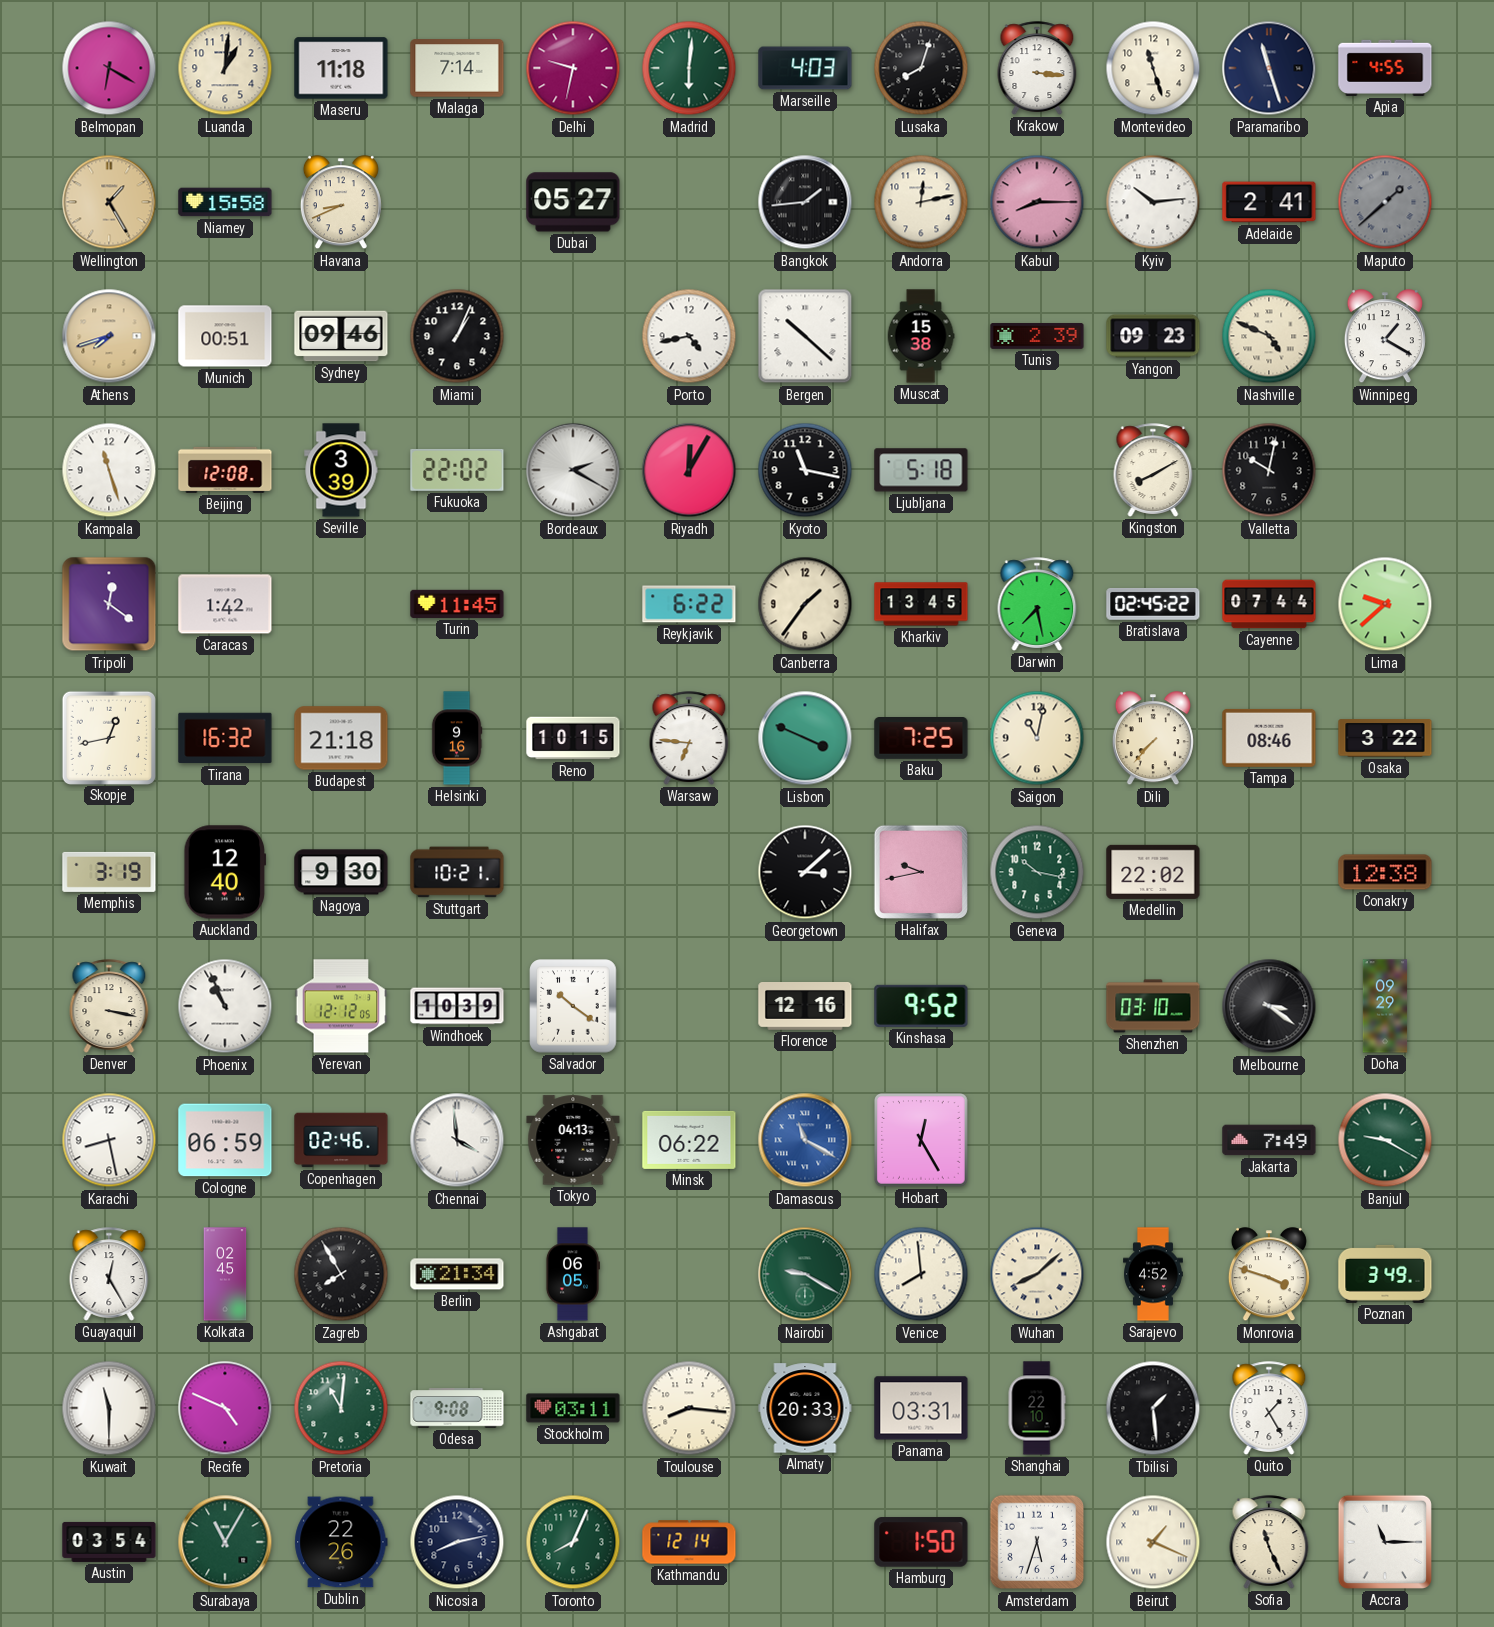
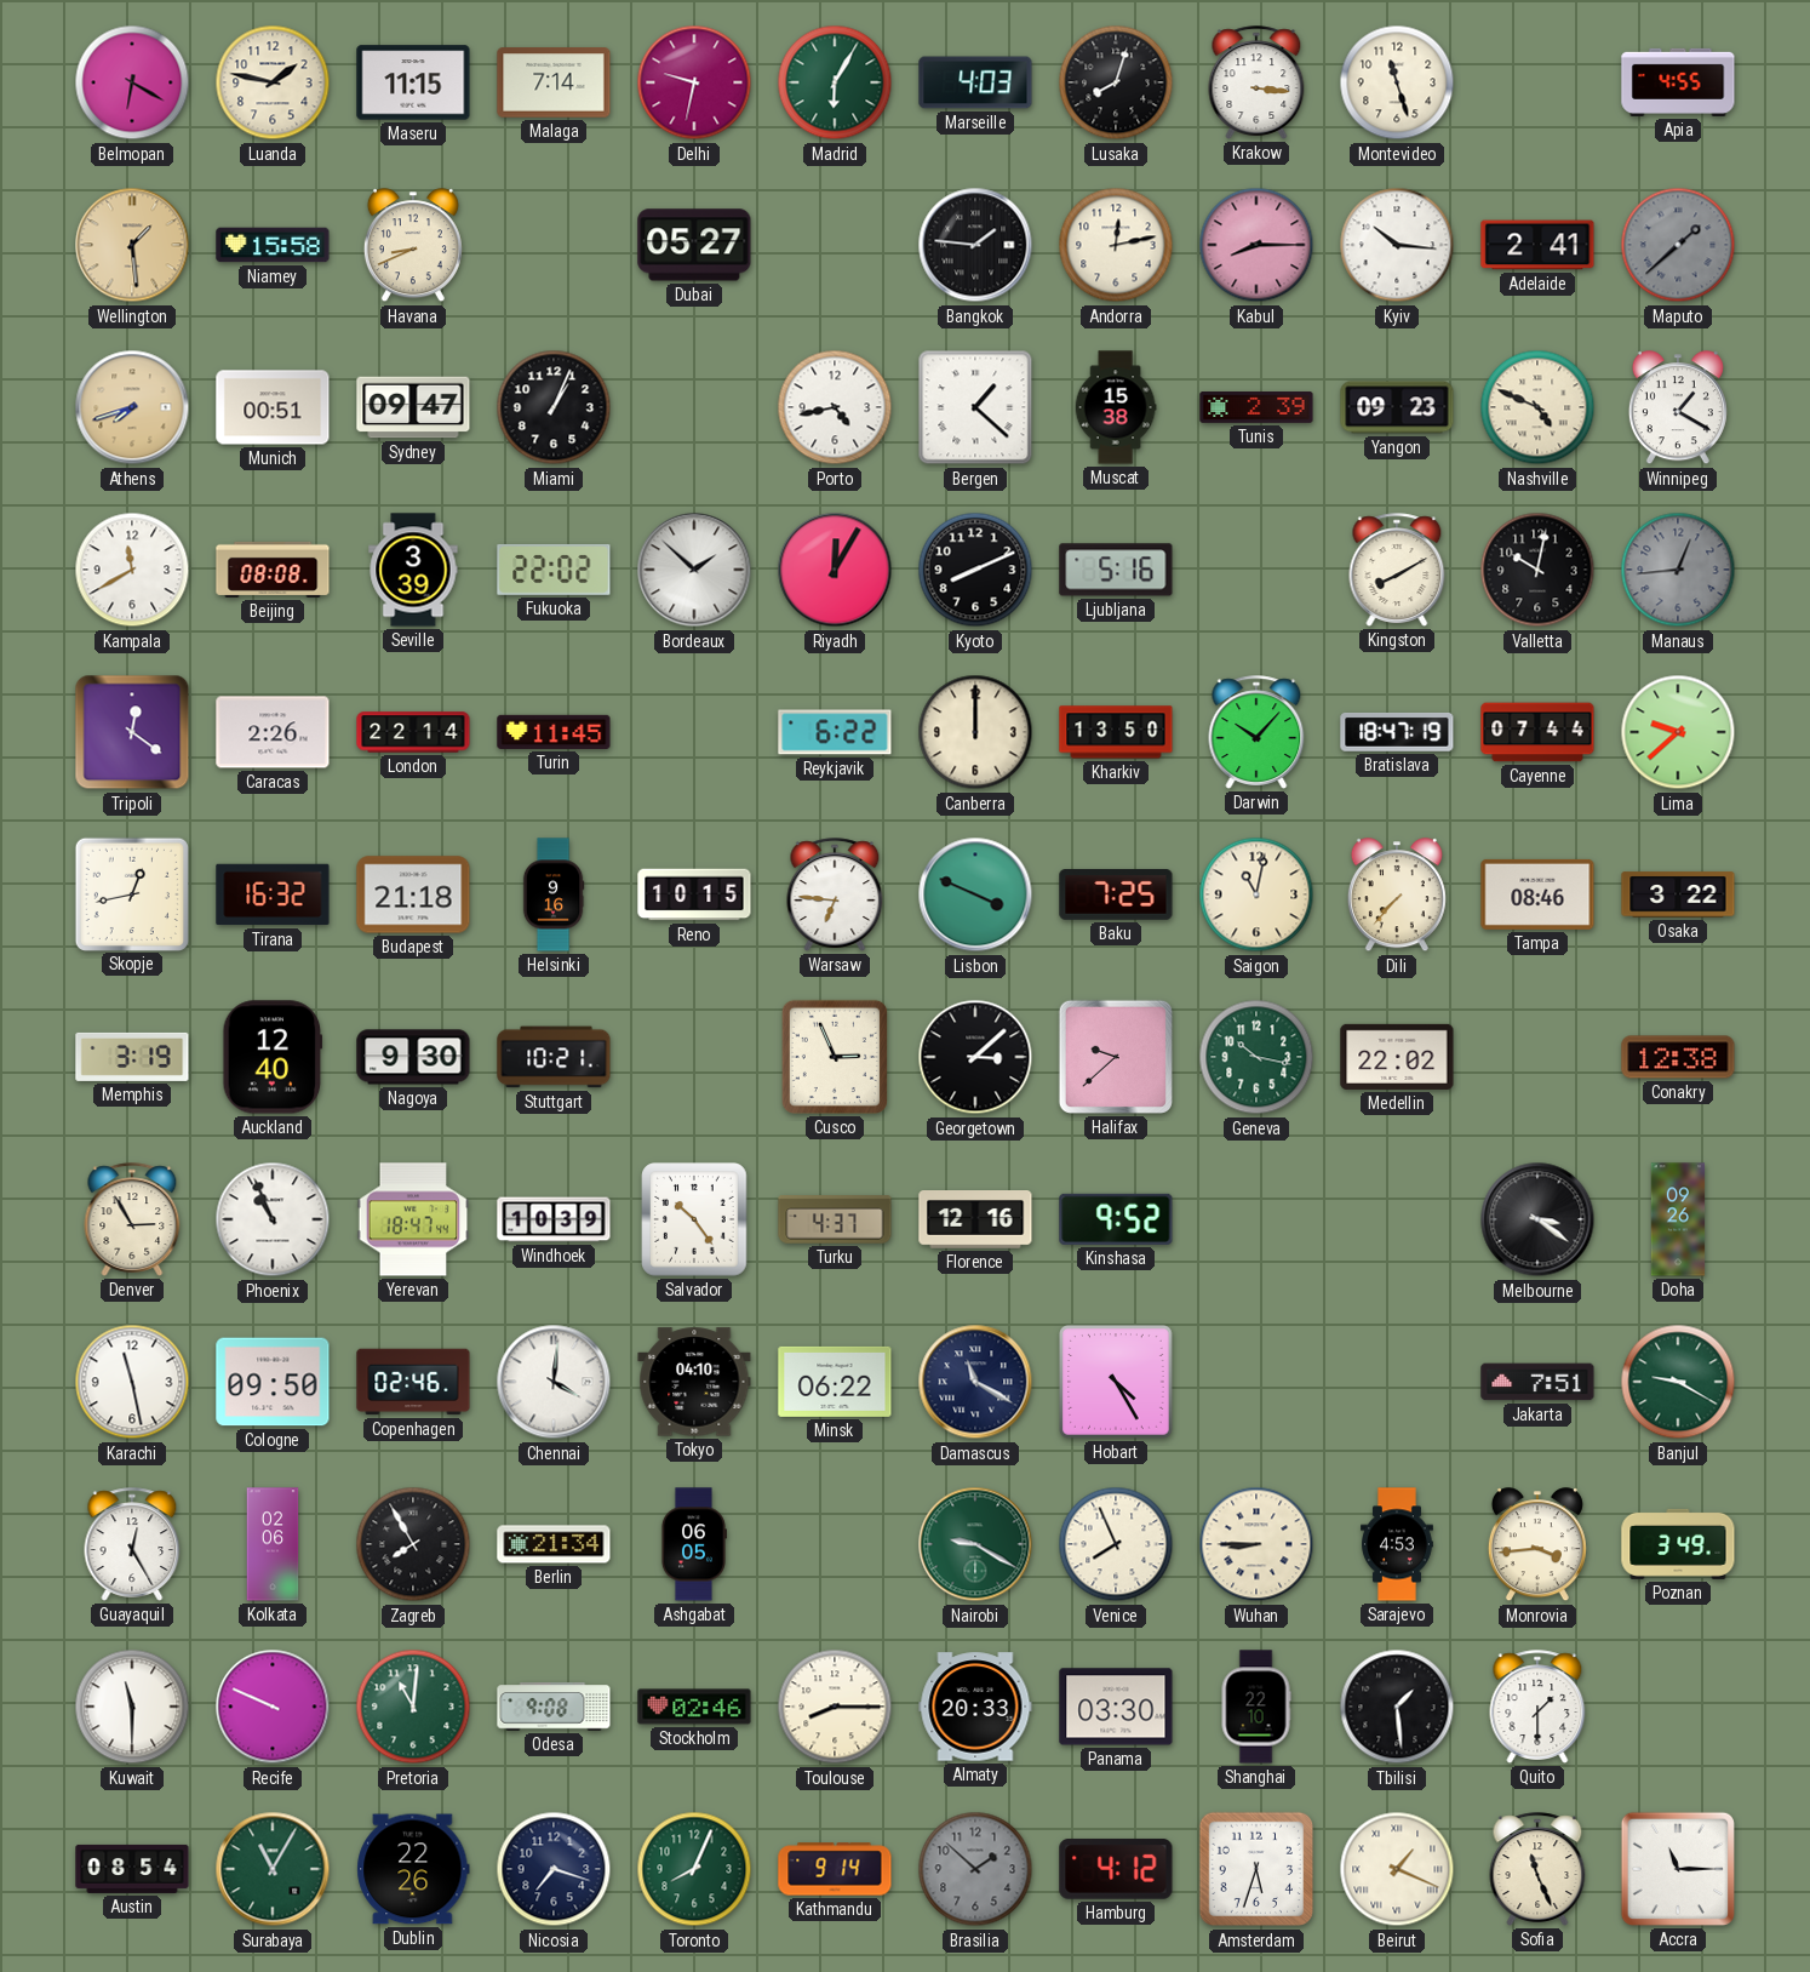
Luanda: 1:01 -> 1:47 (273, 82)
Maseru: 11:18 -> 11:15 (413, 82)
Madrid: 6:01 -> 6:05 (835, 82)
Paramaribo: 11:27 -> none (1269, 68)
Wellington: 1:25 -> 1:29 (132, 245)
Bangkok: 1:44 -> 1:46 (975, 245)
Kyiv: 10:14 -> 10:16 (1397, 245)
Sydney: 09:46 -> 09:47 (413, 407)
Bergen: 10:22 -> 1:22 (975, 407)
Kampala: 11:27 -> 11:40 (132, 570)
Beijing: 12:08 -> 08:08 (273, 570)
Bordeaux: 2:20 -> 1:52 (694, 570)
Kyoto: 11:17 -> 8:11 (975, 570)
Ljubljana: 5:18 -> 5:16 (1116, 570)
Manaus: none -> 12:44 (1678, 570)
Caracas: 1:42 -> 2:26 (273, 732)
London: none -> 22:14 (413, 732)
Canberra: 1:36 -> 12:00 (975, 732)
Kharkiv: 13:45 -> 13:50 (1116, 732)
Darwin: 7:28 -> 10:07 (1256, 732)
Bratislava: 02:45 -> 18:47 (1397, 732)
Cusco: none -> 2:56 (835, 1057)
Halifax: 9:43 -> 9:38 (1116, 1057)
Denver: 3:17 -> 2:55 (132, 1219)
Yerevan: 12:12 -> 18:47 (413, 1219)
Salvador: 10:21 -> 10:24 (694, 1219)
Turku: none -> 4:37 (835, 1219)
Shenzhen: 03:10 -> none (1153, 1006)
Doha: 09:29 -> 09:26 (1678, 1219)
Karachi: 8:28 -> 11:28 (132, 1382)
Cologne: 06:59 -> 09:50 (273, 1382)
Chennai: 3:59 -> 4:01 (554, 1382)
Tokyo: 04:13 -> 04:10 (694, 1382)
Damascus dial: blue -> navy (975, 1382)
Hobart: 12:25 -> 4:25 (1116, 1382)
Jakarta: 7:49 -> 7:51 (1537, 1382)
Kolkata: 02:45 -> 02:06 (273, 1544)
Venice: 7:59 -> 7:56 (1116, 1544)
Wuhan: 8:08 -> 8:45 (1256, 1544)
Sarajevo: 4:52 -> 4:53 (1398, 1544)
Monrovia: 3:48 -> 3:44 (1537, 1545)
Recife: 4:49 -> 9:49 (273, 1707)
Stockholm: 03:11 -> 02:46 (694, 1707)
Toulouse: 8:16 -> 8:15 (835, 1707)
Panama: 03:31 -> 03:30 (1116, 1707)
Quito: 1:25 -> 1:30 (1537, 1707)
Austin: 03:54 -> 08:54 (132, 1869)
Nicosia: 8:13 -> 7:18 (554, 1869)
Kathmandu: 12:14 -> 9:14 (835, 1869)
Brasilia: none -> 1:52 (975, 1869)
Hamburg: 1:50 -> 4:12 (1116, 1869)
